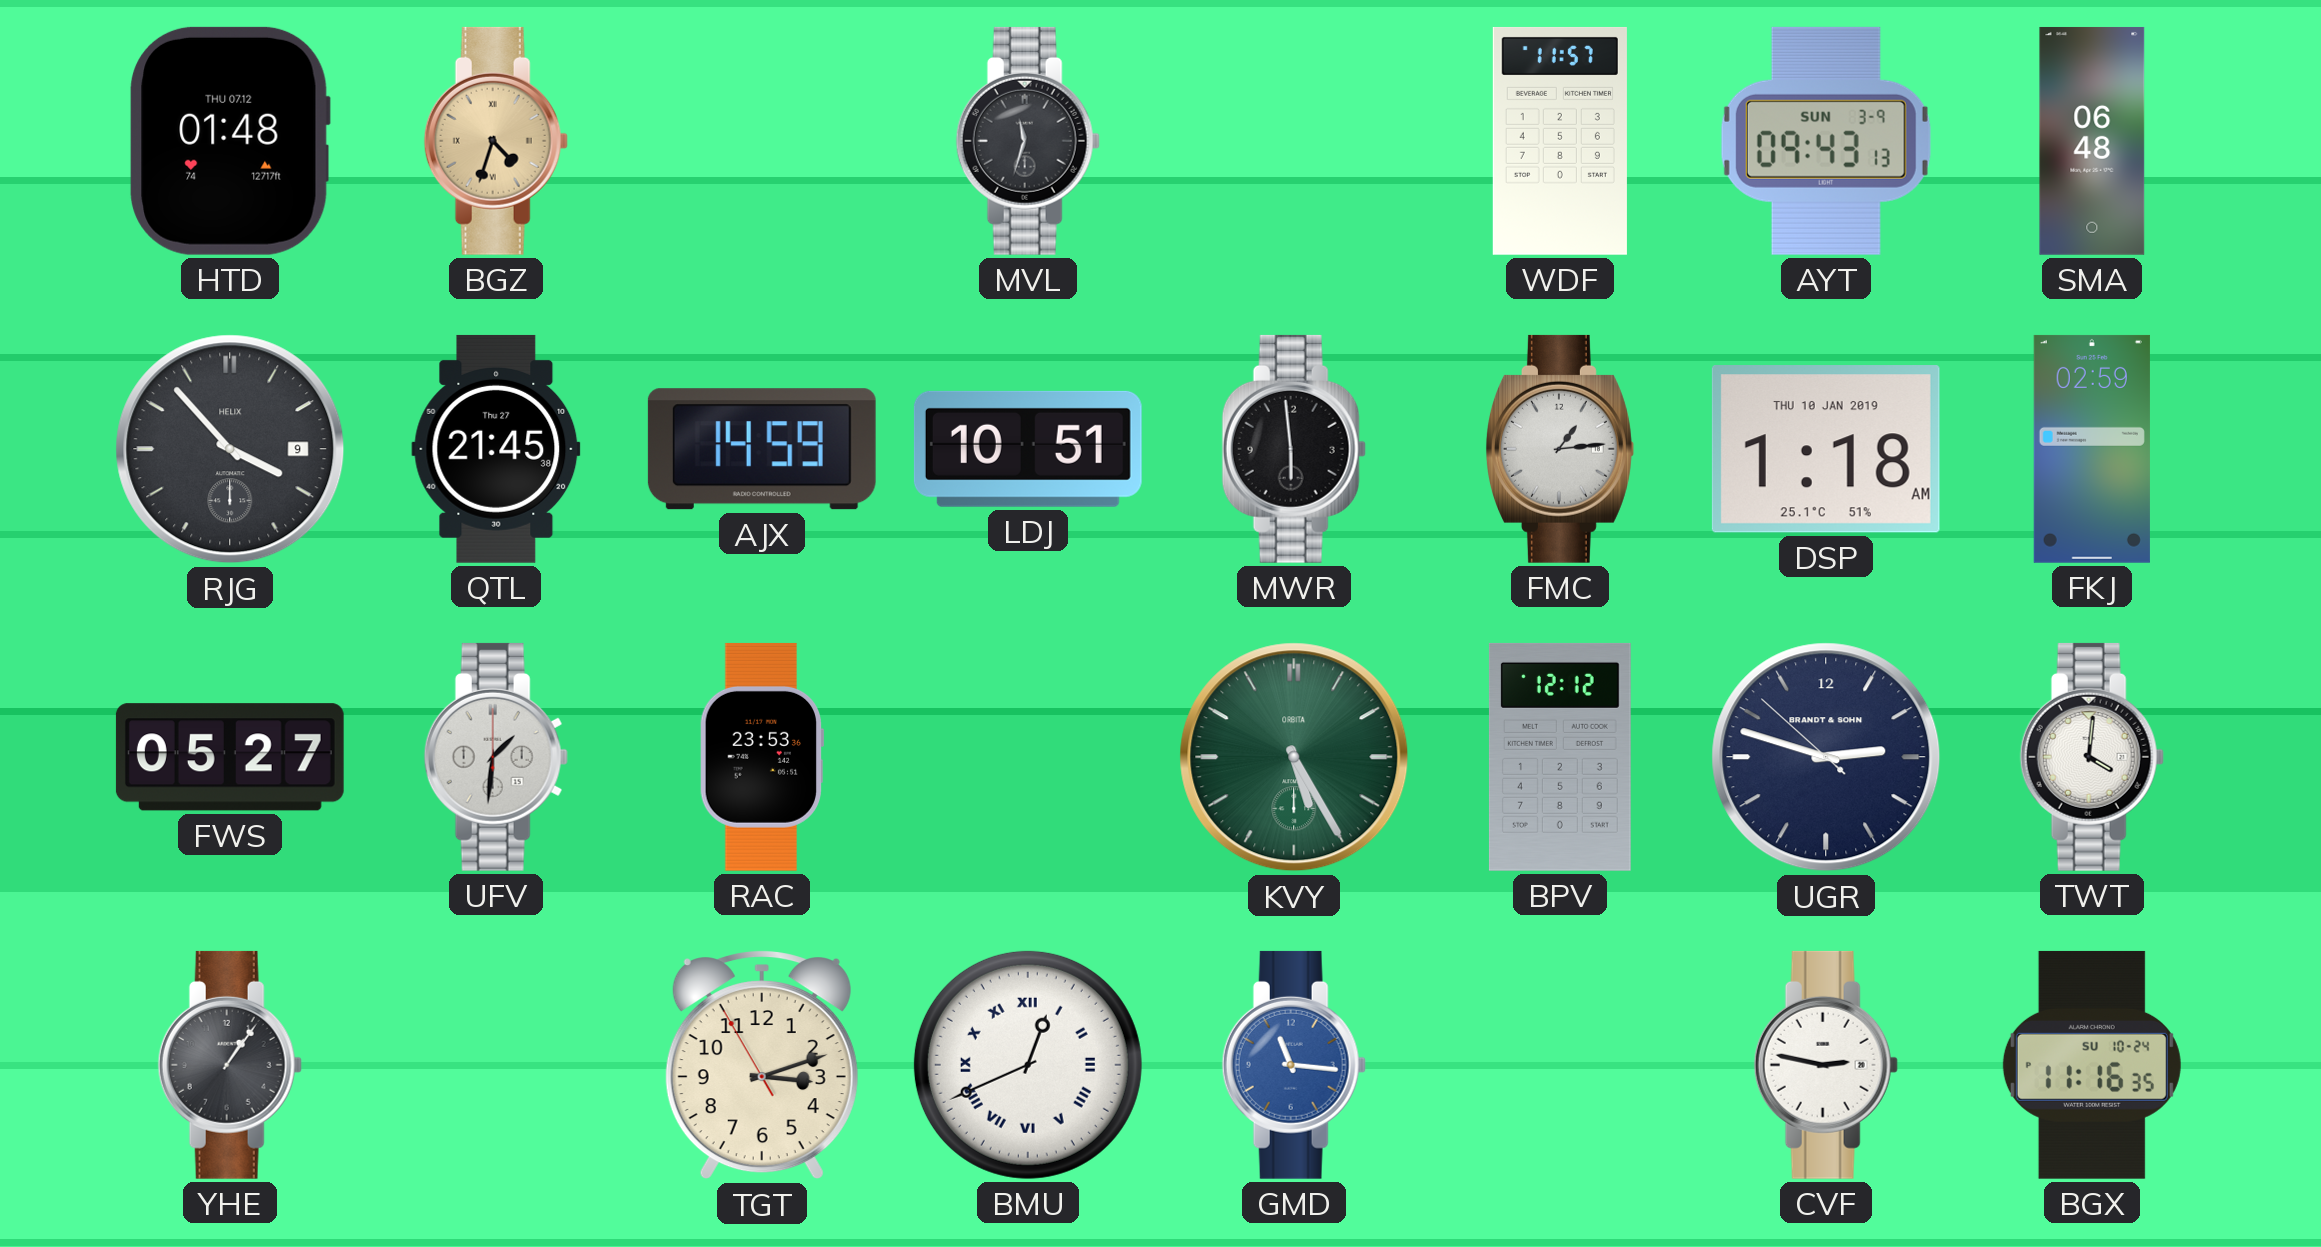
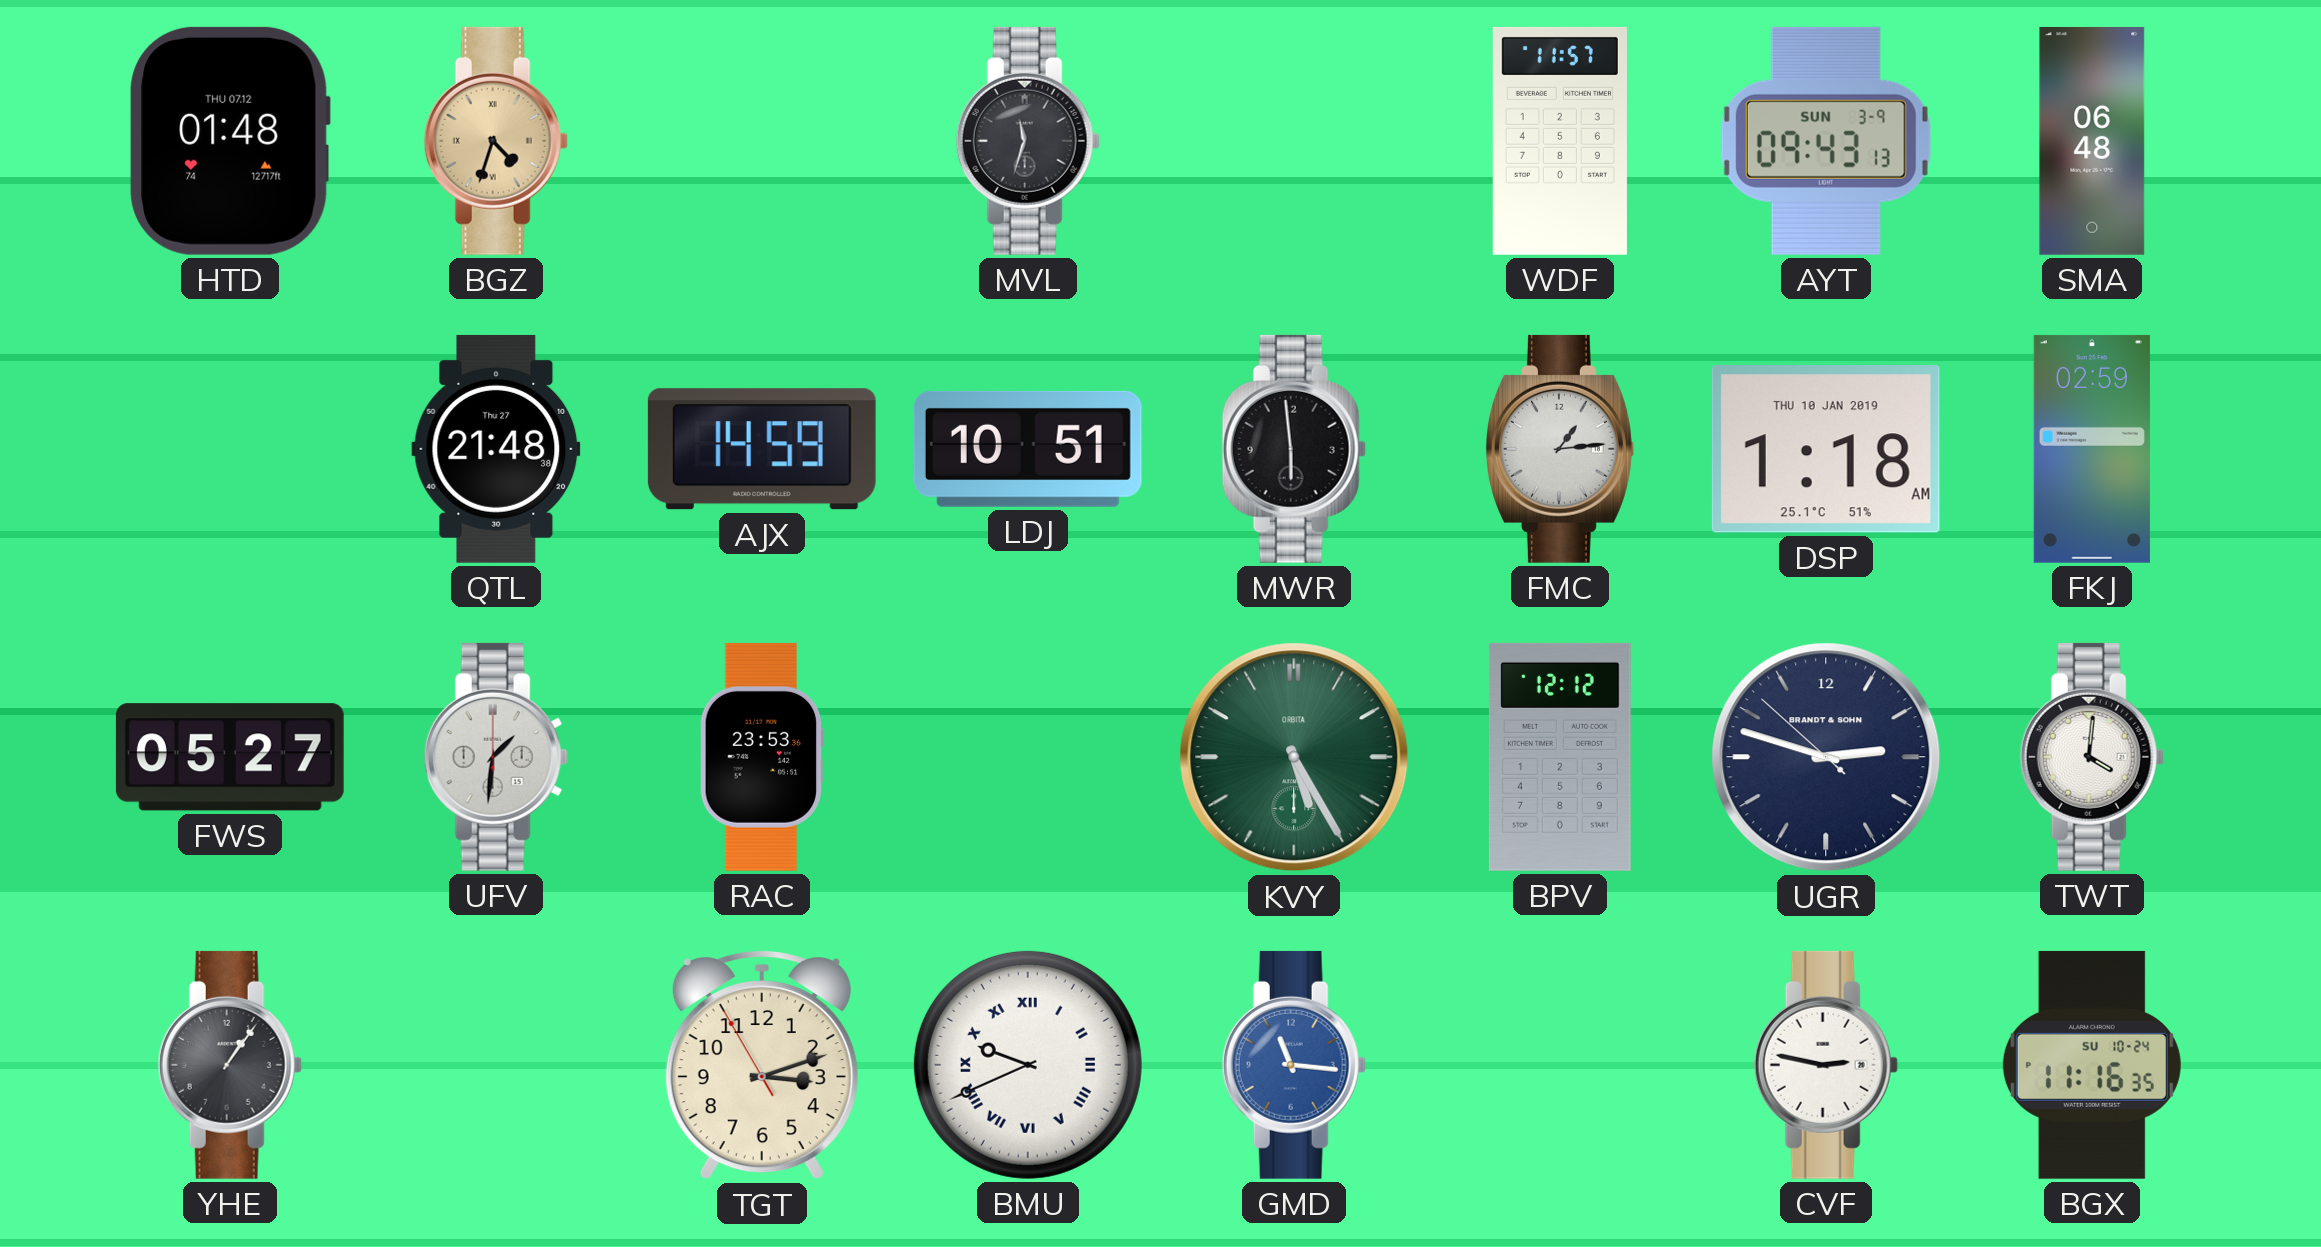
RJG: 3:53 -> none (230, 449)
QTL: 21:45 -> 21:48 (496, 449)
BMU: 12:41 -> 9:41 (1028, 1065)
